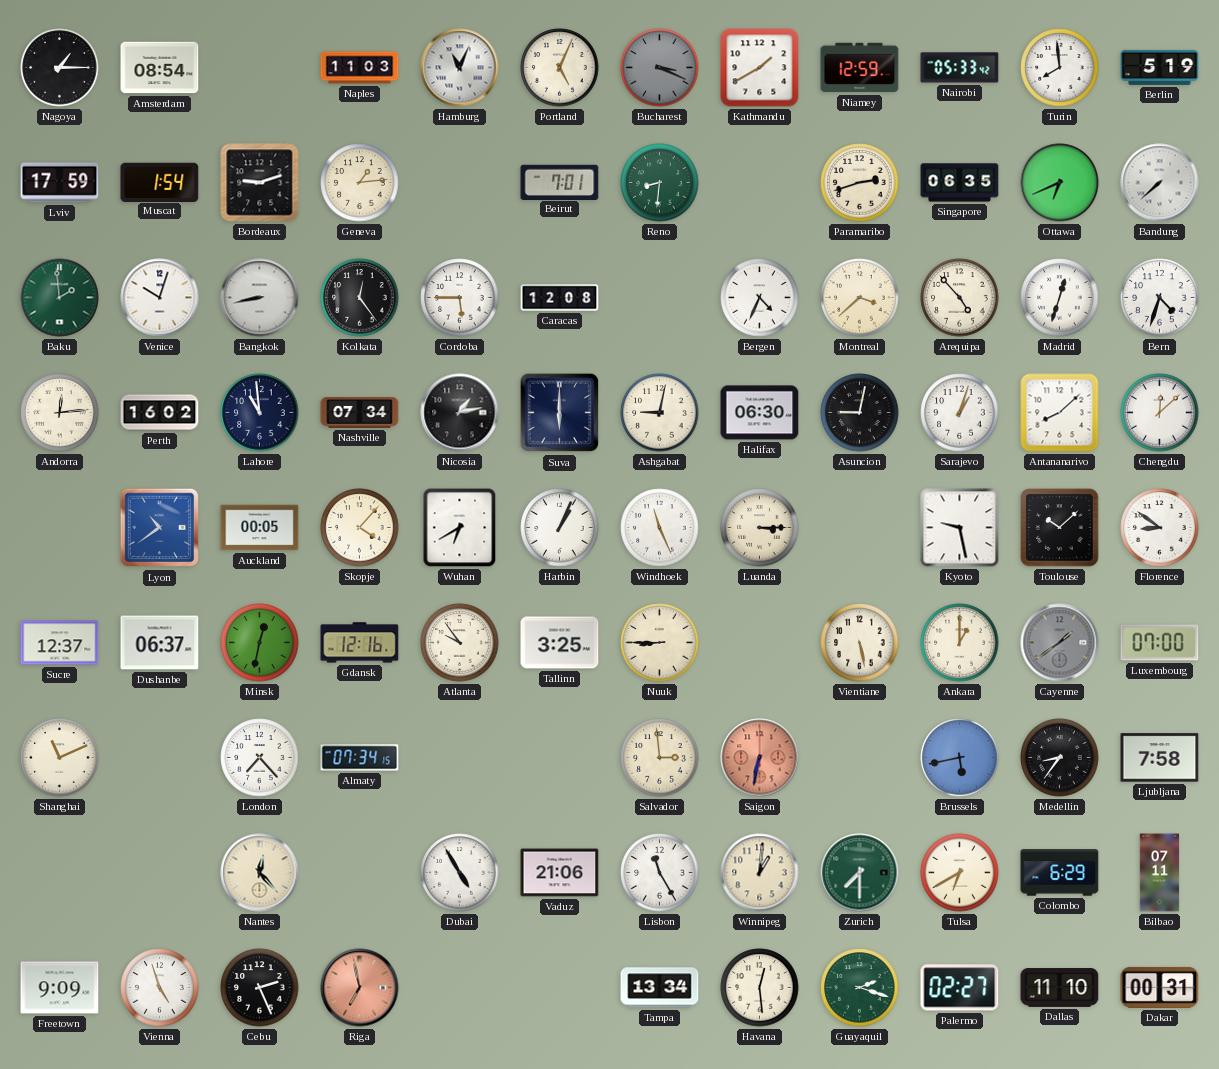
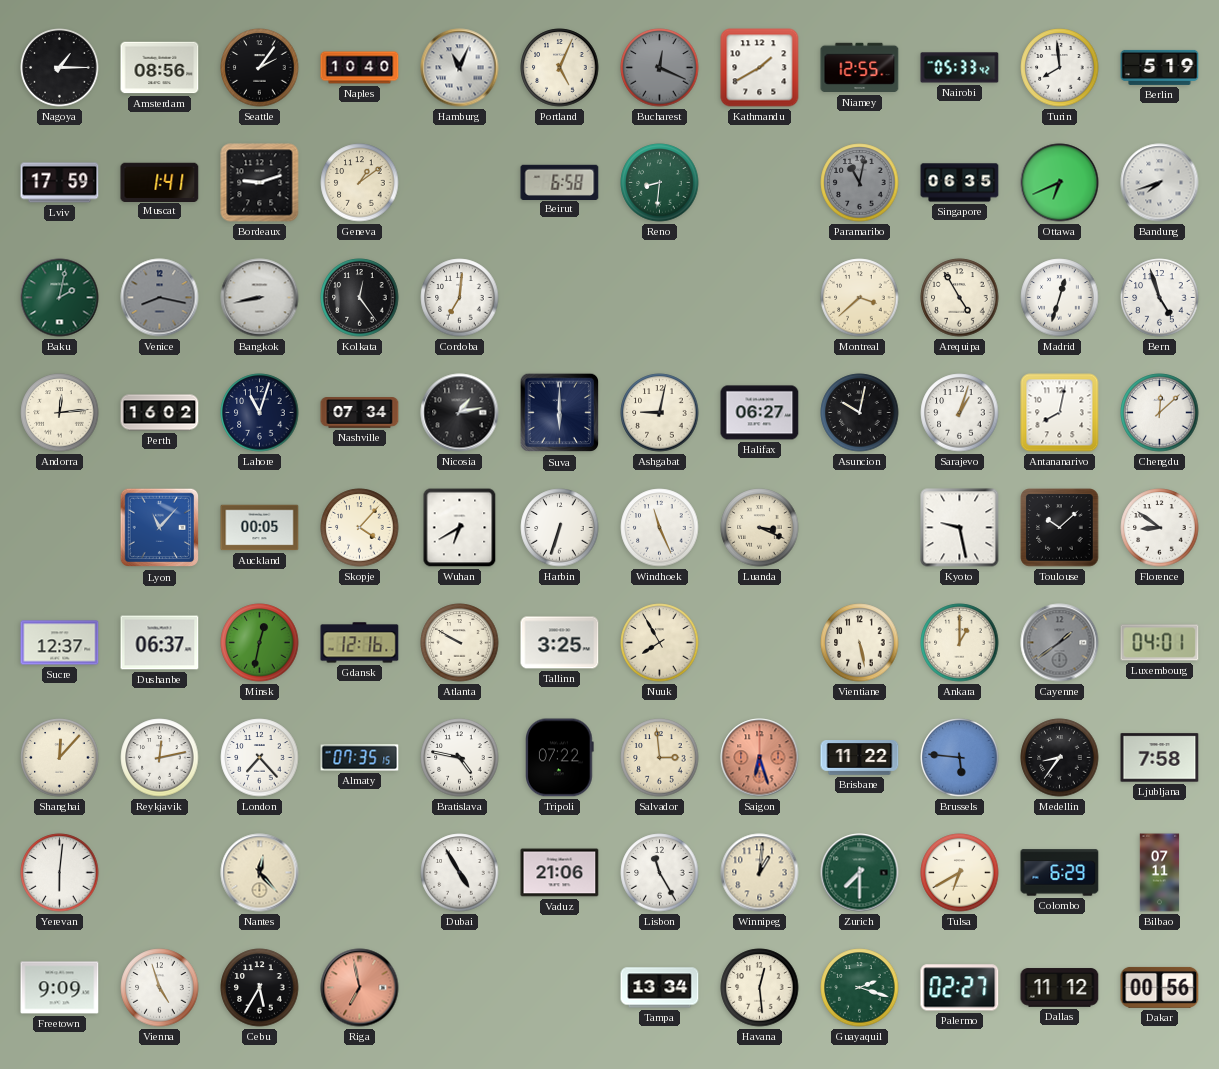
Amsterdam: 08:54 -> 08:56 (160, 68)
Seattle: none -> 2:06 (260, 68)
Naples: 11:03 -> 10:40 (360, 68)
Bucharest: 3:19 -> 12:19 (660, 68)
Niamey: 12:59 -> 12:55 (860, 68)
Muscat: 1:54 -> 1:41 (160, 182)
Geneva: 1:14 -> 1:09 (360, 183)
Beirut: 7:01 -> 6:58 (560, 182)
Paramaribo: 2:42 -> 11:02 (860, 183)
Paramaribo dial: cream -> grey (860, 183)
Bandung: 7:38 -> 7:42 (1160, 183)
Baku: 1:59 -> 2:02 (60, 298)
Venice: 10:03 -> 8:17 (160, 298)
Venice dial: white -> grey (160, 298)
Cordoba: 5:45 -> 7:01 (460, 298)
Caracas: 12:08 -> none (560, 298)
Bergen: 4:34 -> none (760, 298)
Arequipa: 4:53 -> 4:55 (960, 298)
Bern: 4:33 -> 4:57 (1160, 298)
Lahore: 10:59 -> 11:03 (260, 413)
Halifax: 06:30 -> 06:27 (760, 413)
Asuncion: 9:02 -> 10:02 (860, 413)
Antananarivo: 8:08 -> 8:02 (1060, 413)
Lyon: 10:39 -> 11:07 (160, 528)
Harbin: 1:04 -> 6:33 (560, 528)
Luanda: 3:15 -> 3:19 (760, 528)
Atlanta: 9:54 -> 9:50 (460, 643)
Nuuk: 8:45 -> 7:55 (660, 643)
Luxembourg: 07:00 -> 04:01 (1160, 643)
Shanghai: 11:11 -> 12:07 (60, 758)
Reykjavik: none -> 12:13 (160, 758)
Almaty: 07:34 -> 07:35 (360, 758)
Bratislava: none -> 4:47 (460, 758)
Tripoli: none -> 07:22 (560, 758)
Saigon: 6:32 -> 6:27 (760, 758)
Brisbane: none -> 11:22 (860, 758)
Brussels: 5:43 -> 5:46 (960, 758)
Yerevan: none -> 6:01 (60, 873)
Cebu: 2:26 -> 5:35 (260, 988)
Dallas: 11:10 -> 11:12 (1060, 988)
Dakar: 00:31 -> 00:56 (1160, 987)
